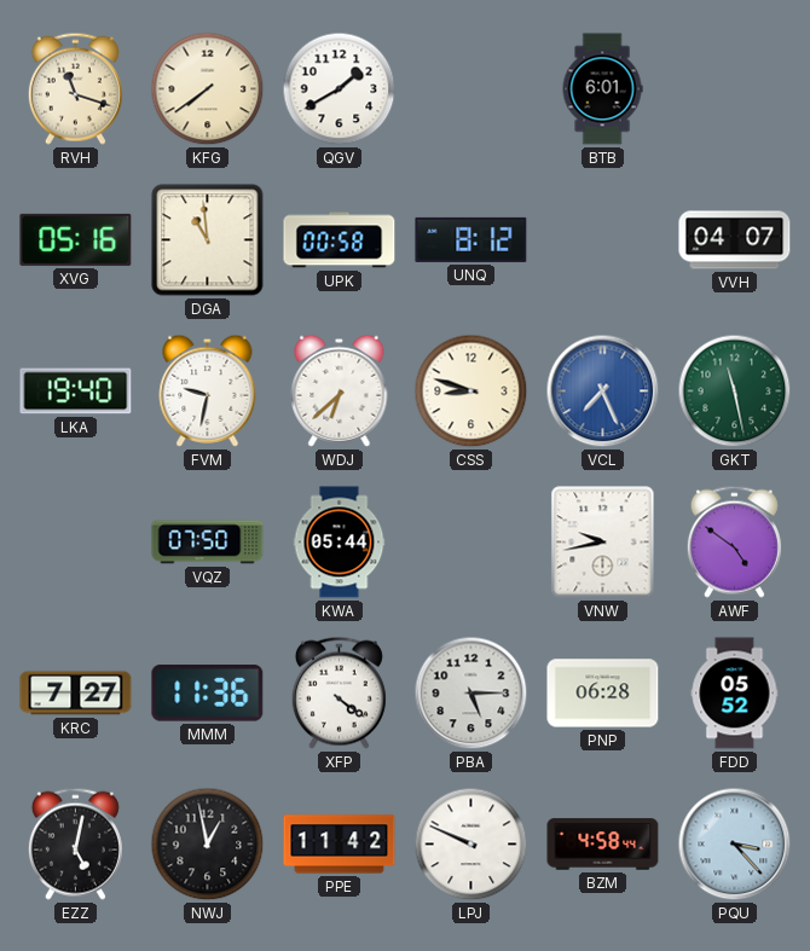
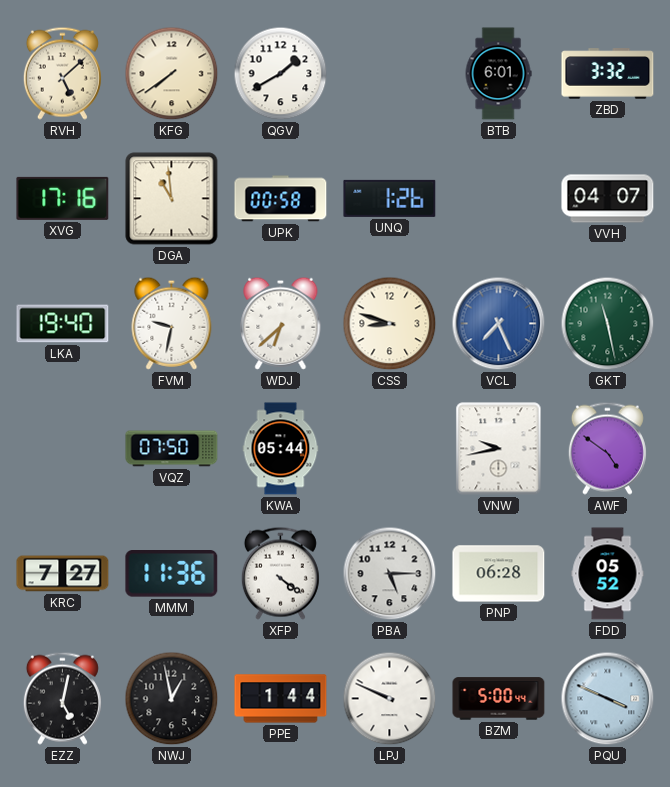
RVH: 11:18 -> 5:08 (62, 73)
ZBD: none -> 3:32 (608, 74)
XVG: 05:16 -> 17:16 (63, 198)
UNQ: 8:12 -> 1:26 (390, 198)
PPE: 11:42 -> 1:44 (281, 699)
BZM: 4:58 -> 5:00 (499, 699)
PQU: 3:23 -> 3:49 (608, 699)
